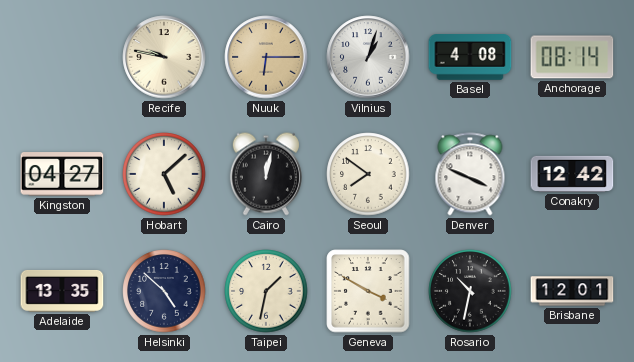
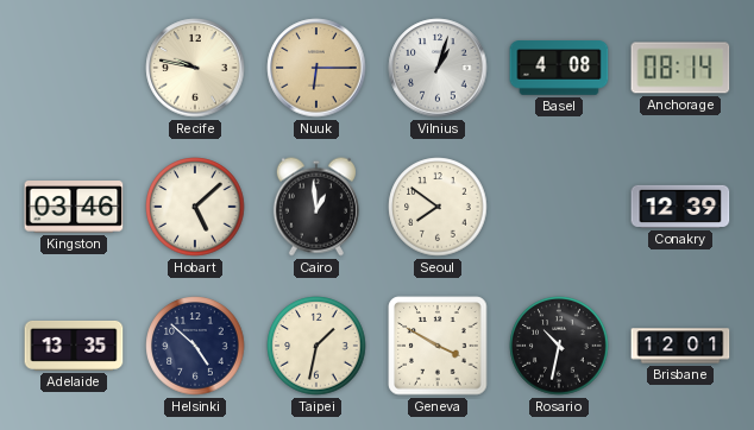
Kingston: 04:27 -> 03:46 (74, 207)
Cairo: 12:02 -> 12:59 (316, 207)
Denver: 3:49 -> none (470, 174)
Conakry: 12:42 -> 12:39 (680, 207)
